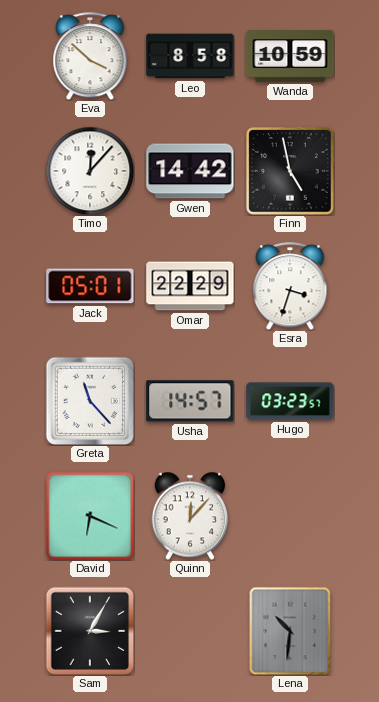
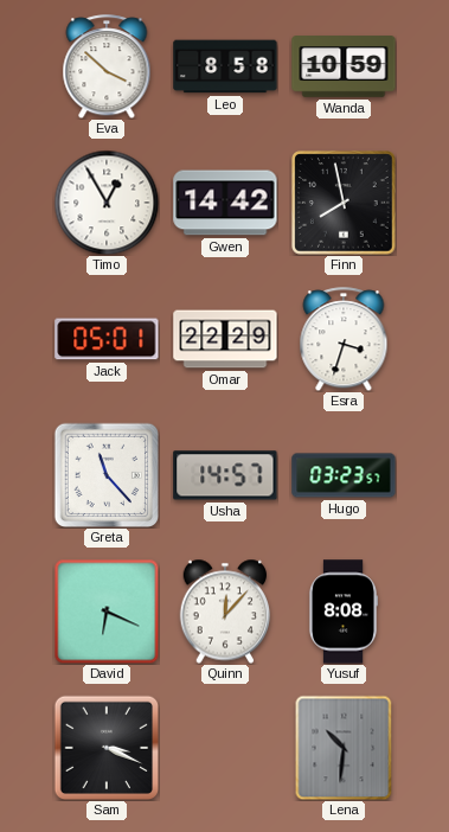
Timo: 12:07 -> 12:55 (107, 203)
Finn: 4:58 -> 7:58 (344, 203)
Yusuf: none -> 8:08 (342, 612)
Sam: 3:05 -> 3:19 (105, 747)
